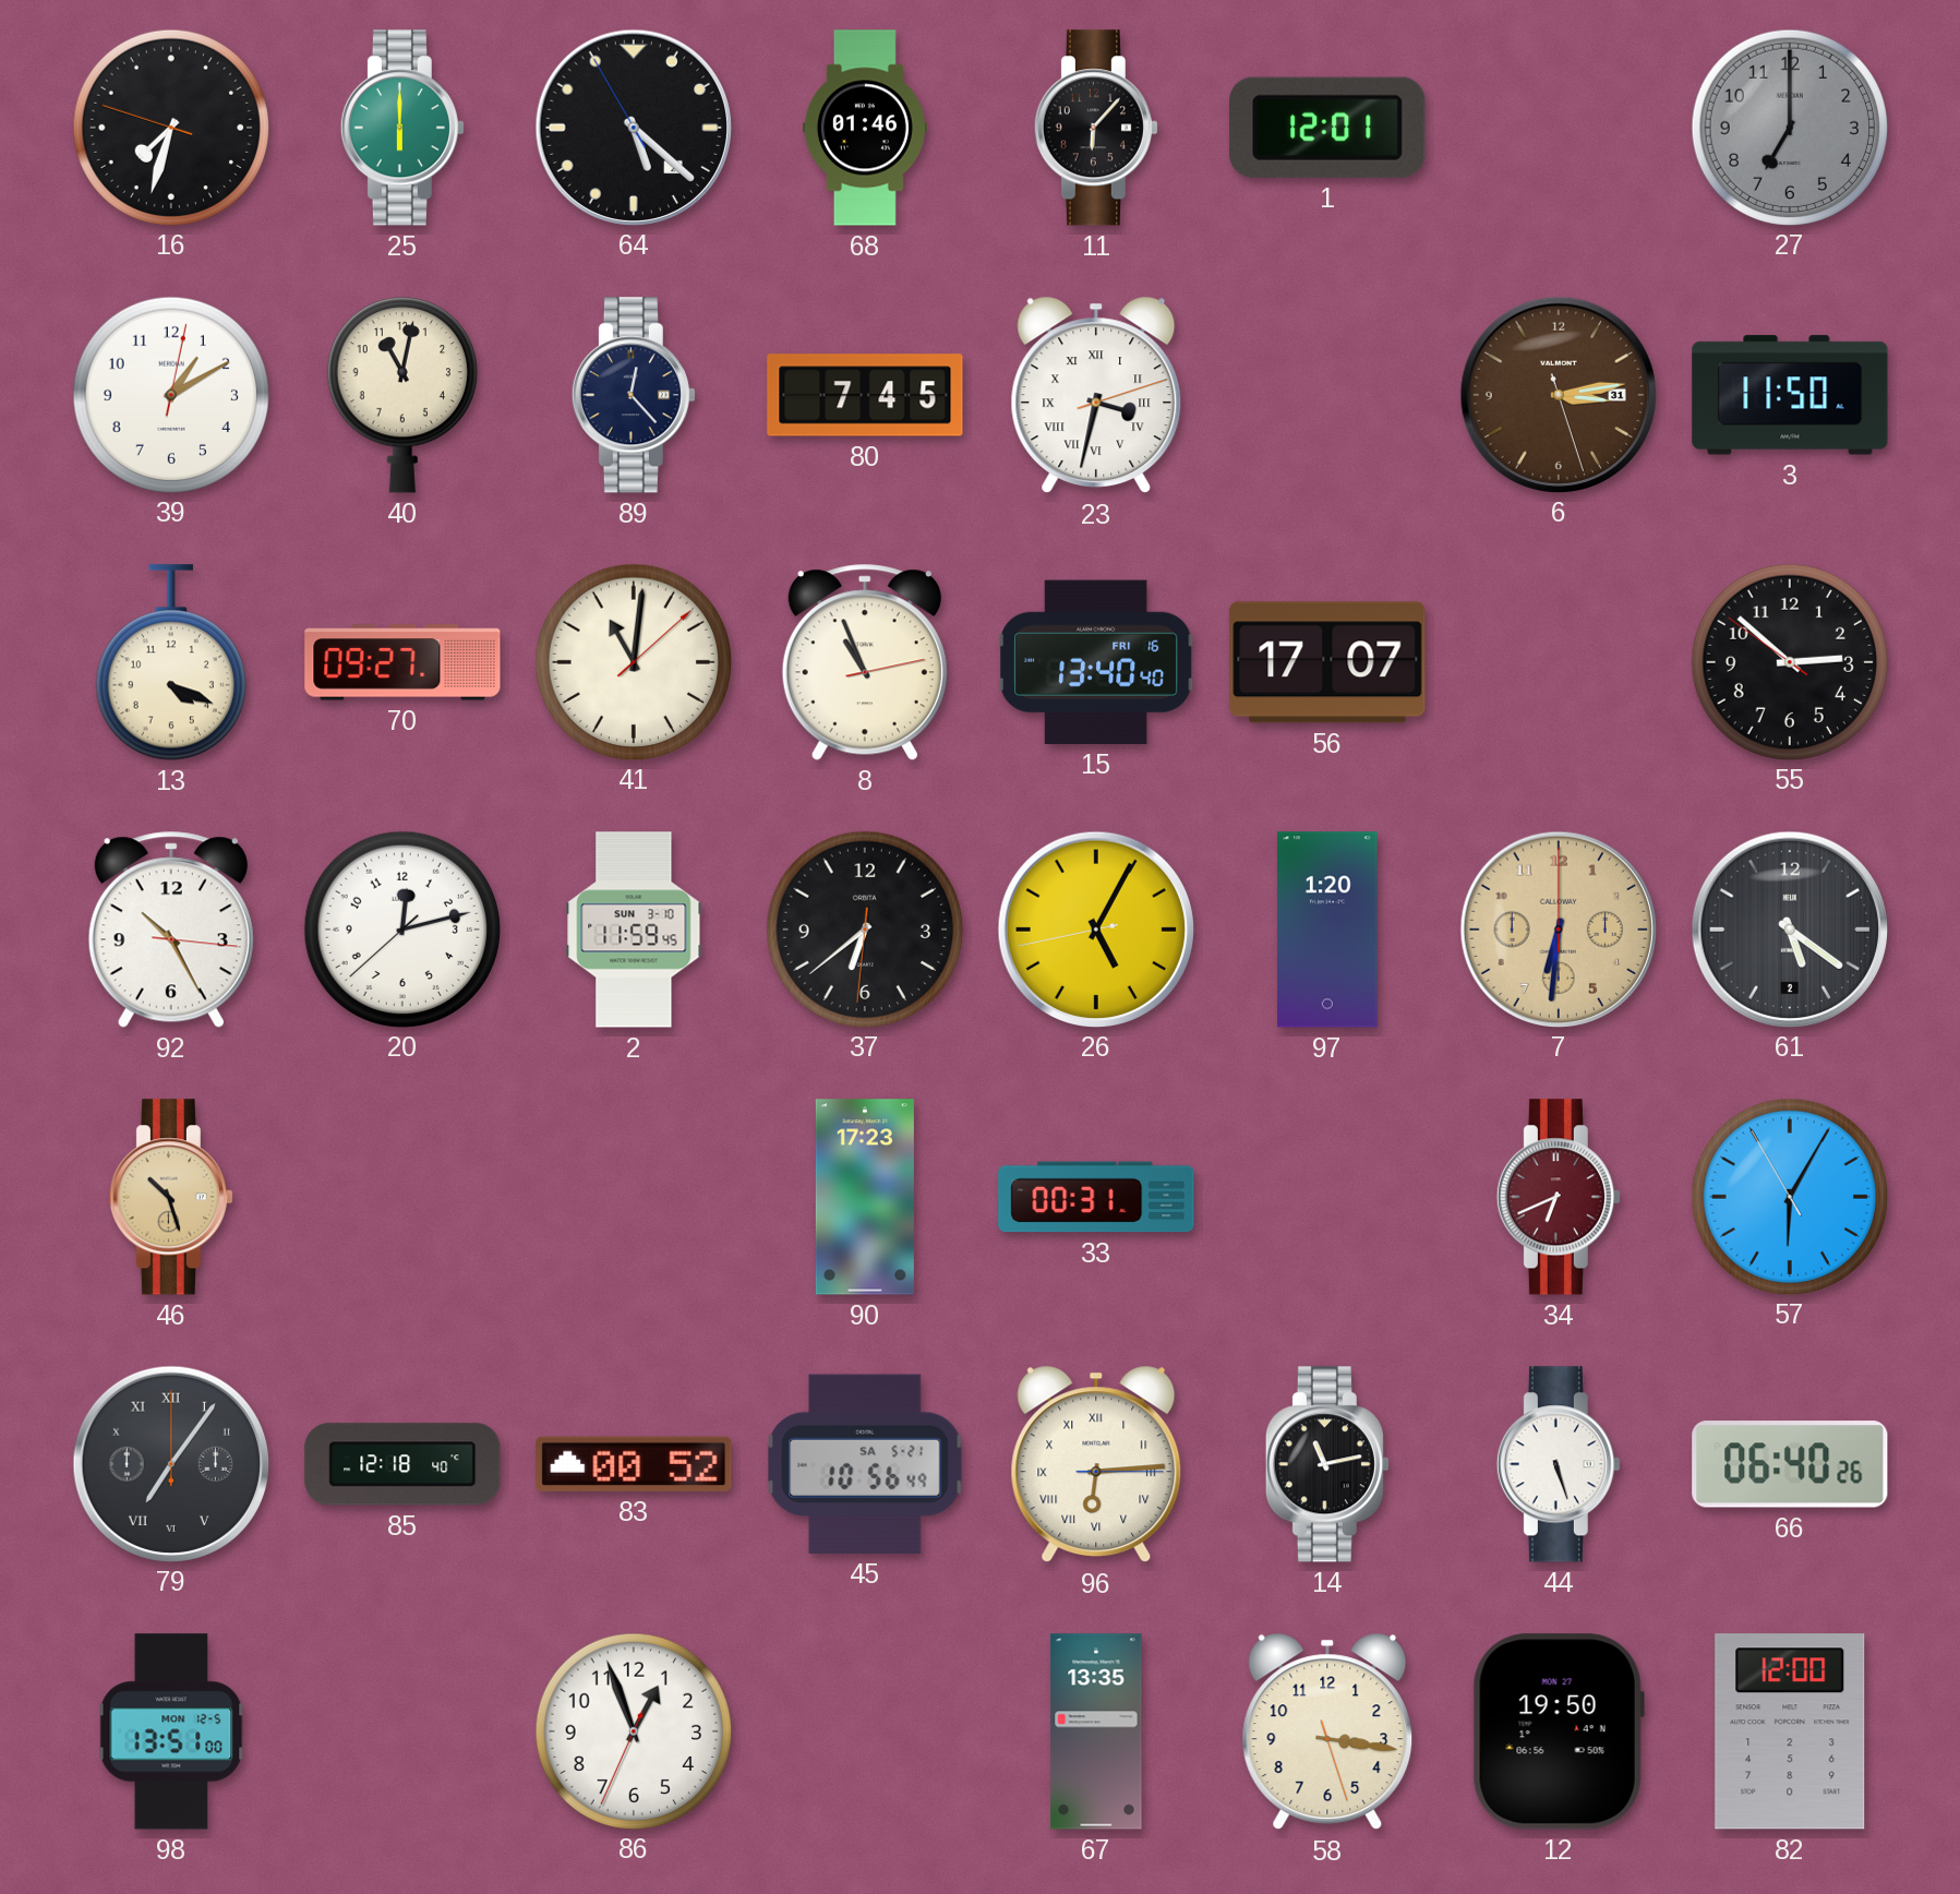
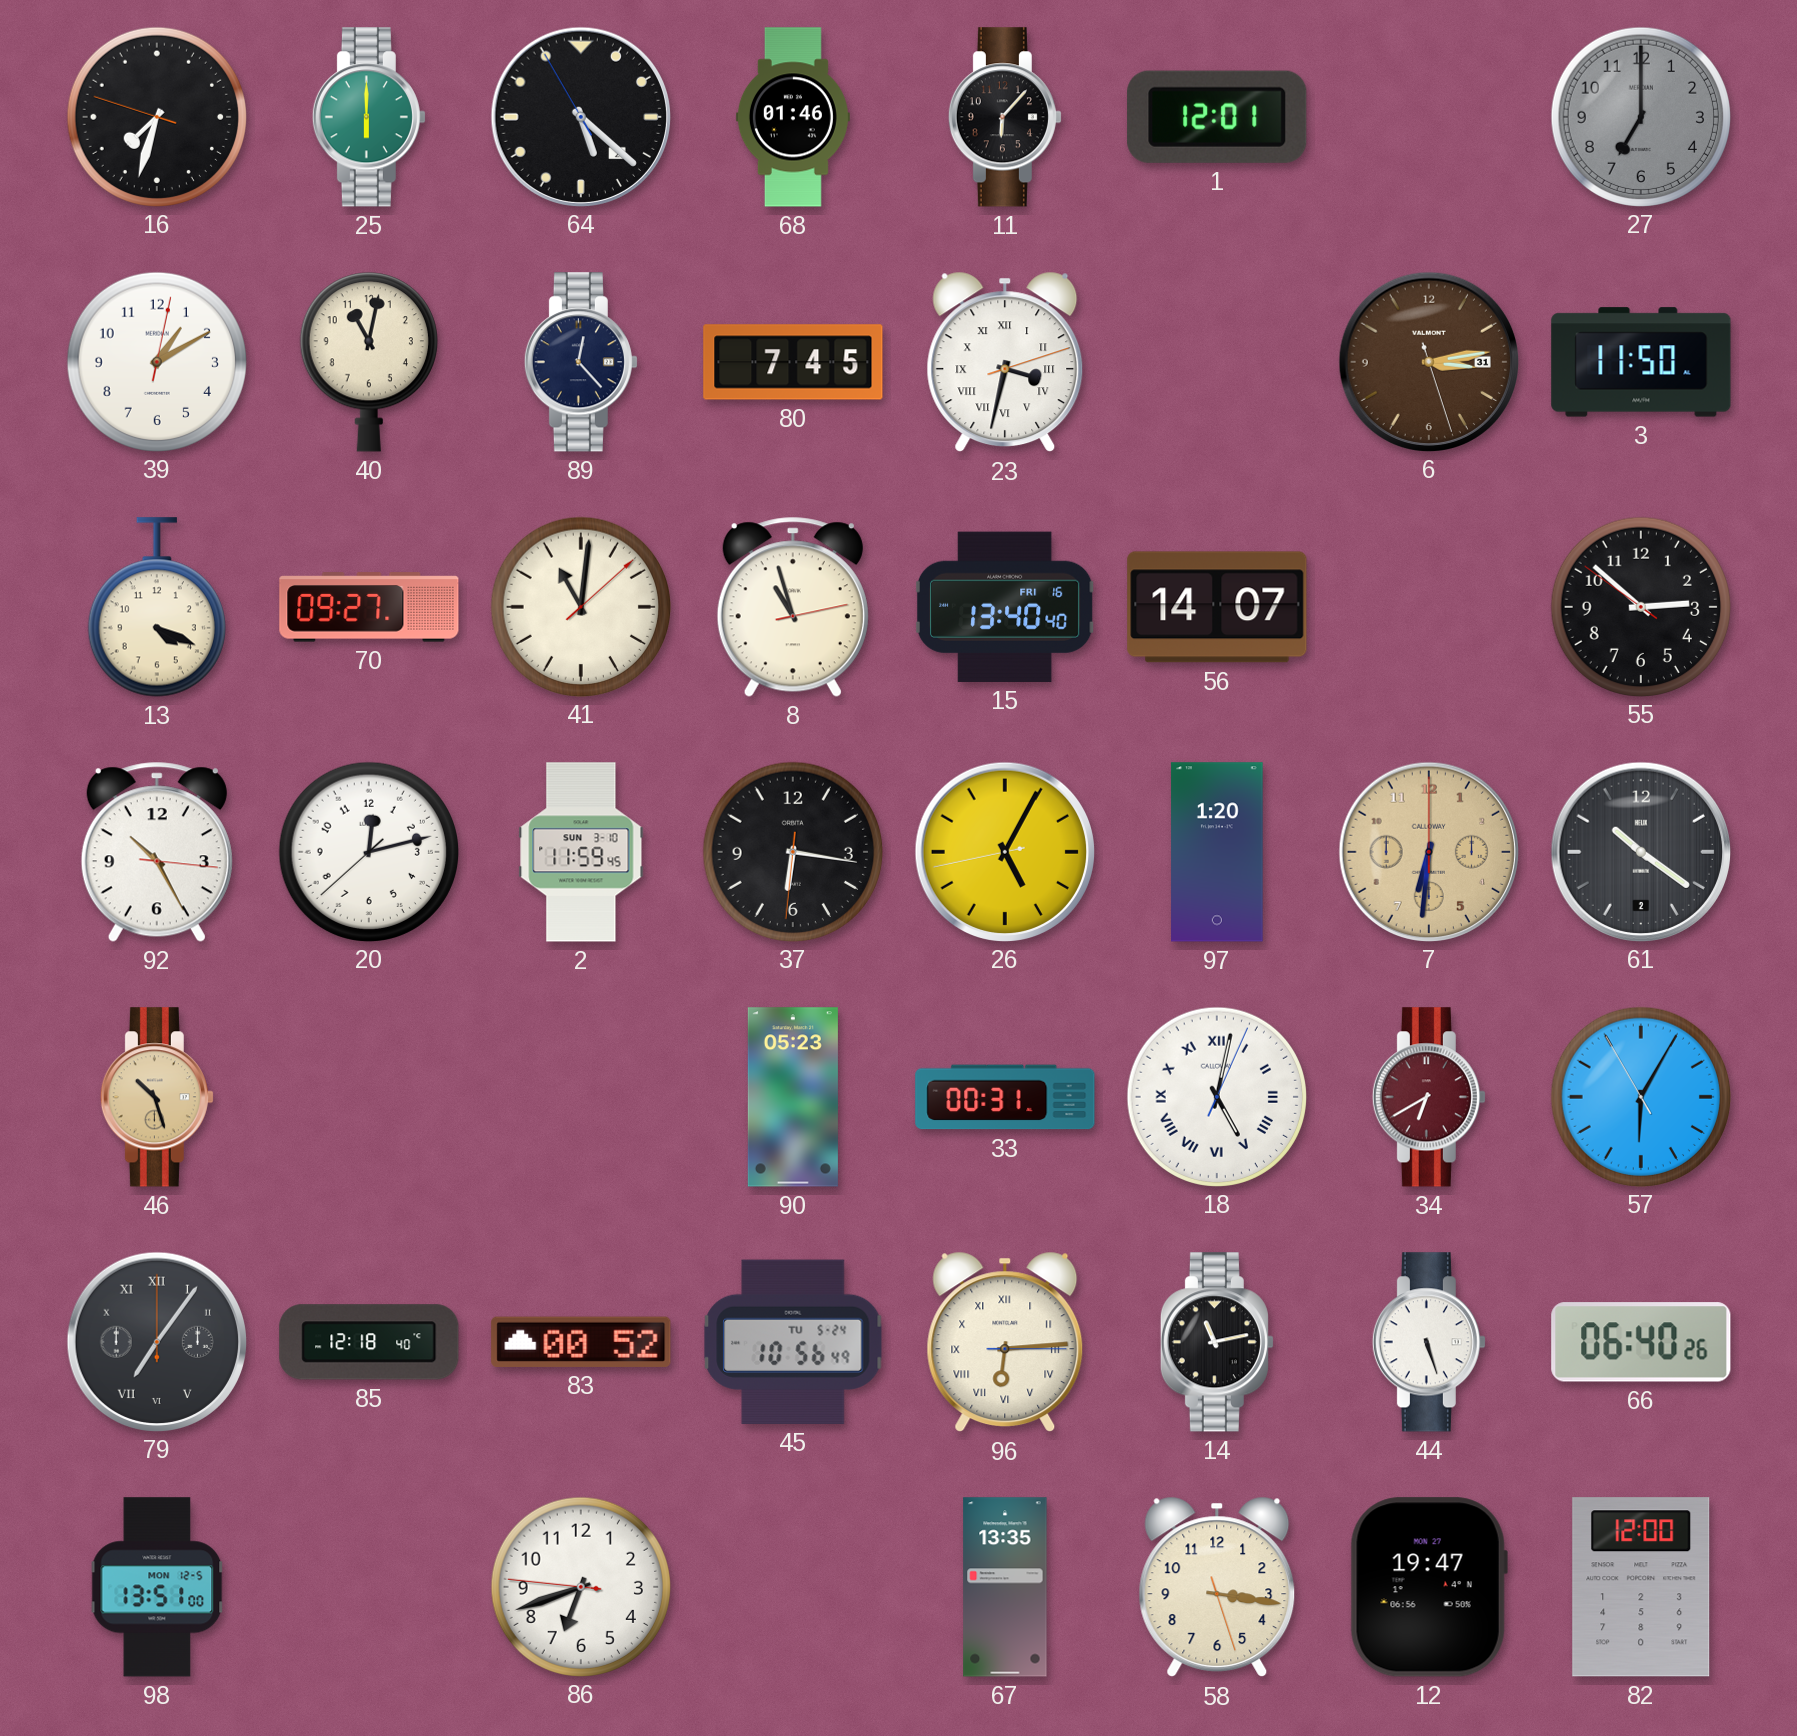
8: 10:56 -> 10:57 (793, 607)
56: 17:07 -> 14:07 (1217, 607)
37: 6:38 -> 6:16 (792, 851)
61: 5:21 -> 10:21 (1640, 851)
90: 17:23 -> 05:23 (793, 1097)
18: none -> 5:02 (1216, 1096)
34: 6:41 -> 6:40 (1429, 1097)
45 date: SA 5-21 -> TU 5-24 (793, 1342)
86: 12:56 -> 6:41 (580, 1586)
12: 19:50 -> 19:47 (1429, 1587)
